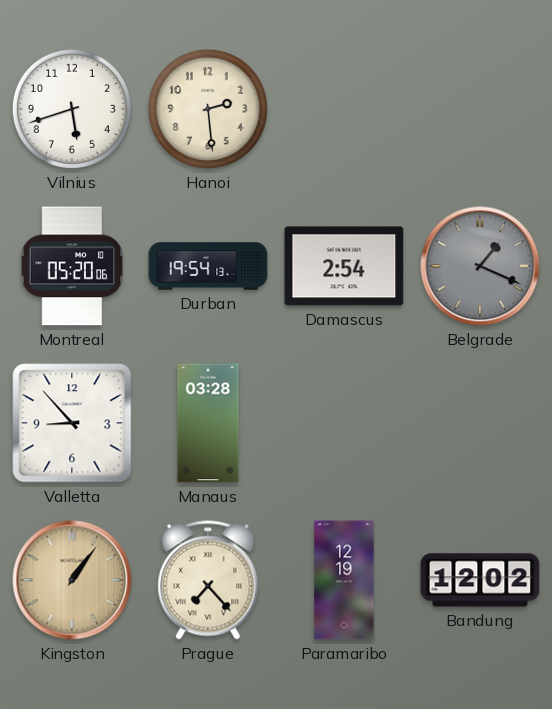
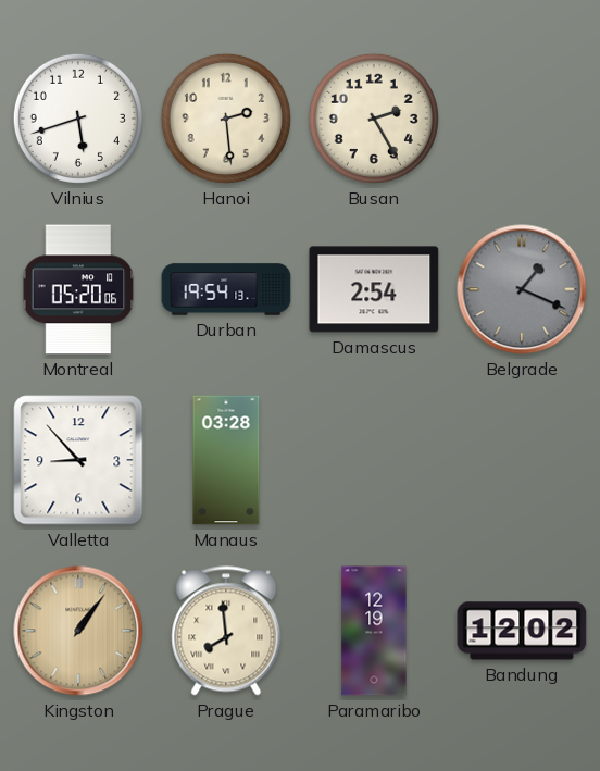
Busan: none -> 2:25 (374, 119)
Prague: 7:23 -> 7:59 (226, 631)
